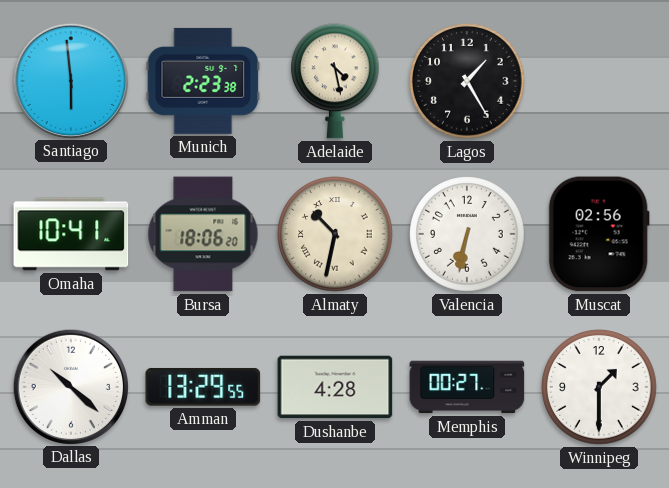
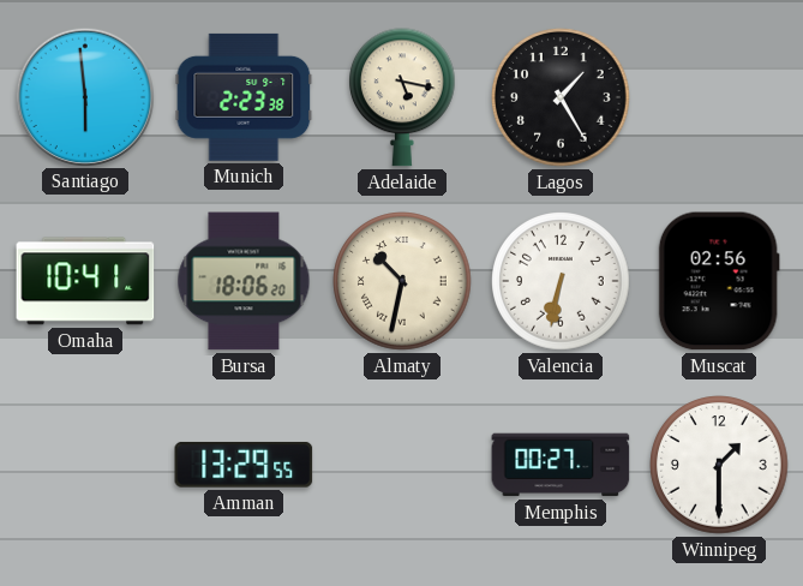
Adelaide: 4:28 -> 5:17 (403, 97)
Dallas: 10:22 -> none (70, 386)
Dushanbe: 4:28 -> none (335, 387)
